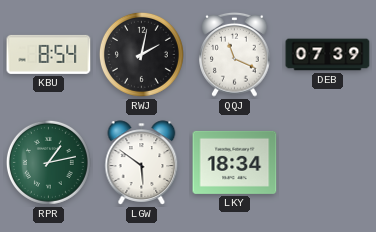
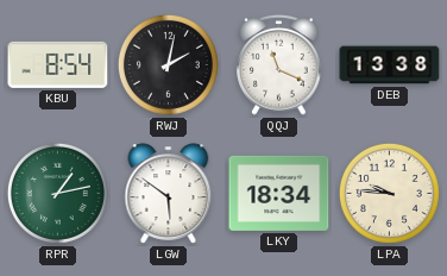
DEB: 07:39 -> 13:38 (390, 65)
LPA: none -> 9:46 (389, 193)
